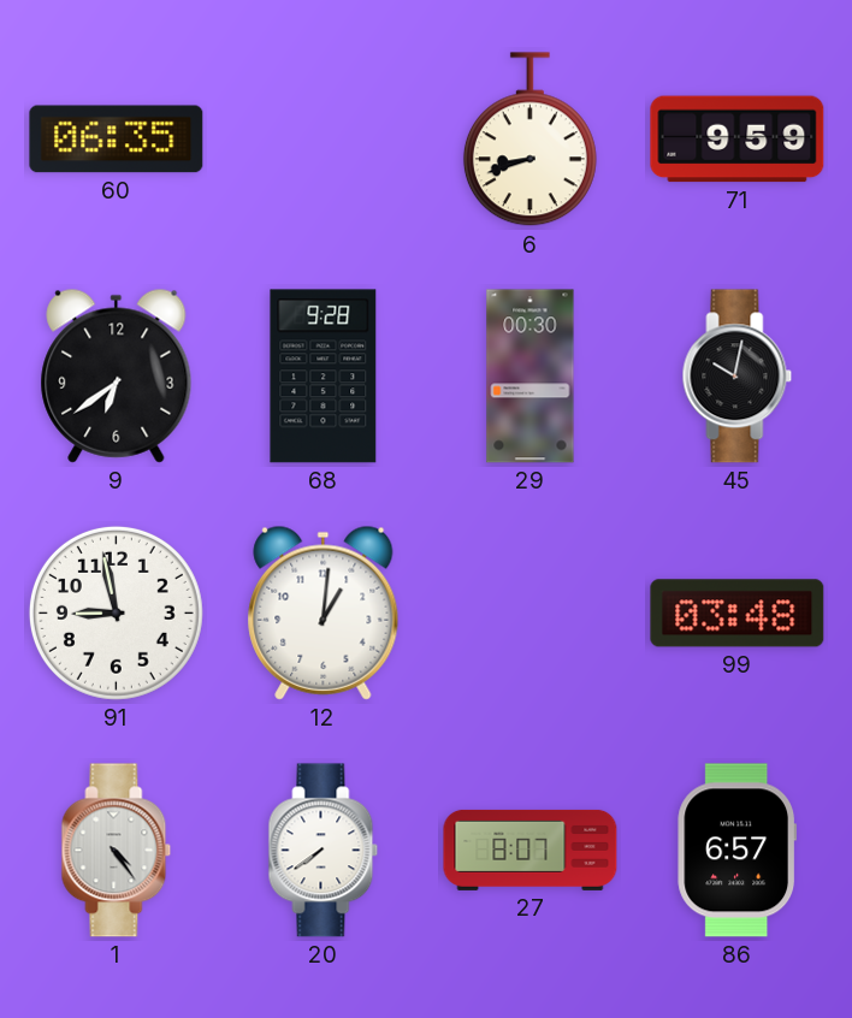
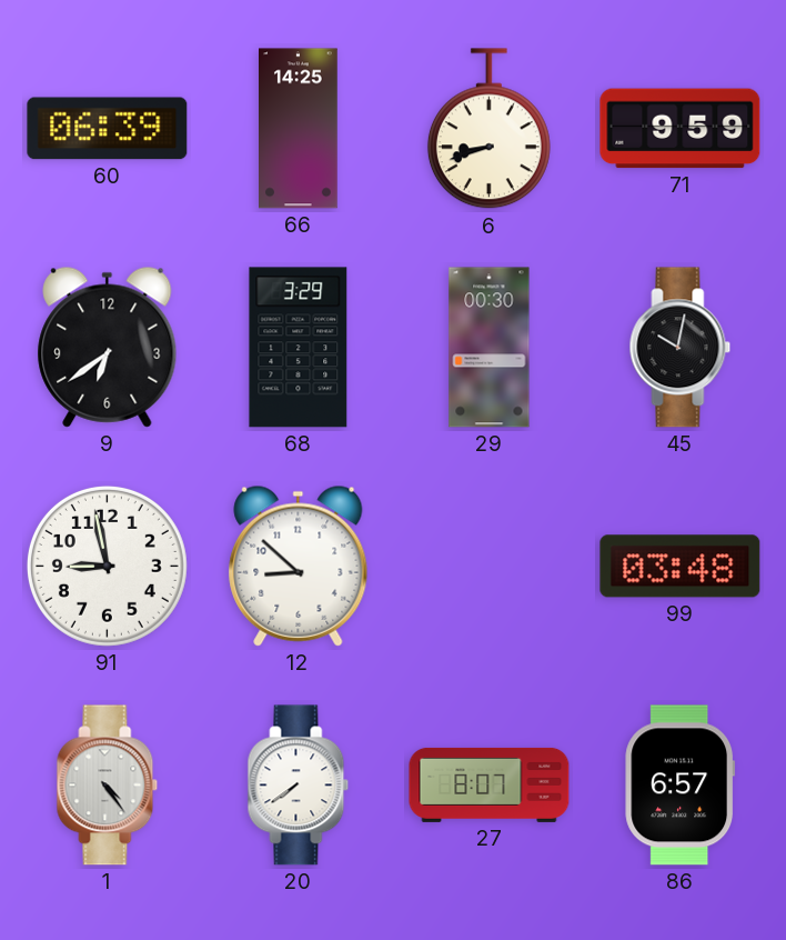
60: 06:35 -> 06:39 (108, 129)
66: none -> 14:25 (299, 129)
68: 9:28 -> 3:29 (299, 348)
12: 1:01 -> 8:52 (299, 566)
